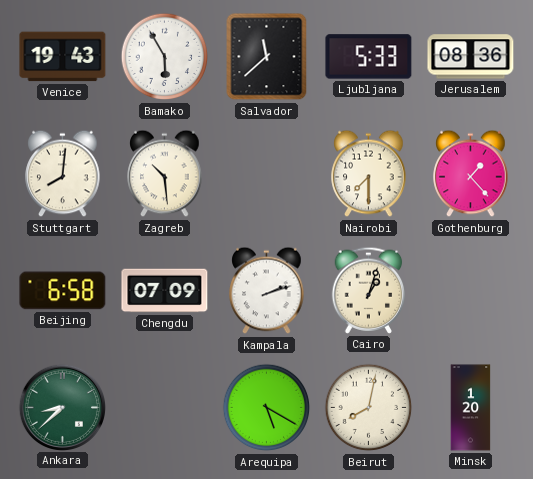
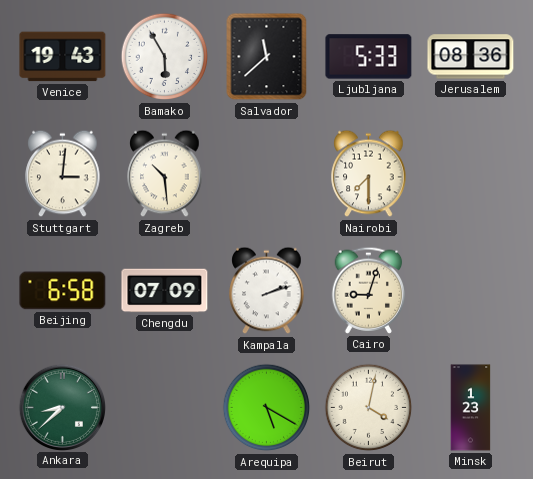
Stuttgart: 8:01 -> 3:01 (63, 174)
Gothenburg: 1:23 -> none (471, 174)
Cairo: 1:03 -> 9:03 (369, 290)
Beirut: 8:02 -> 4:02 (369, 408)
Minsk: 1:20 -> 1:23 (471, 408)
